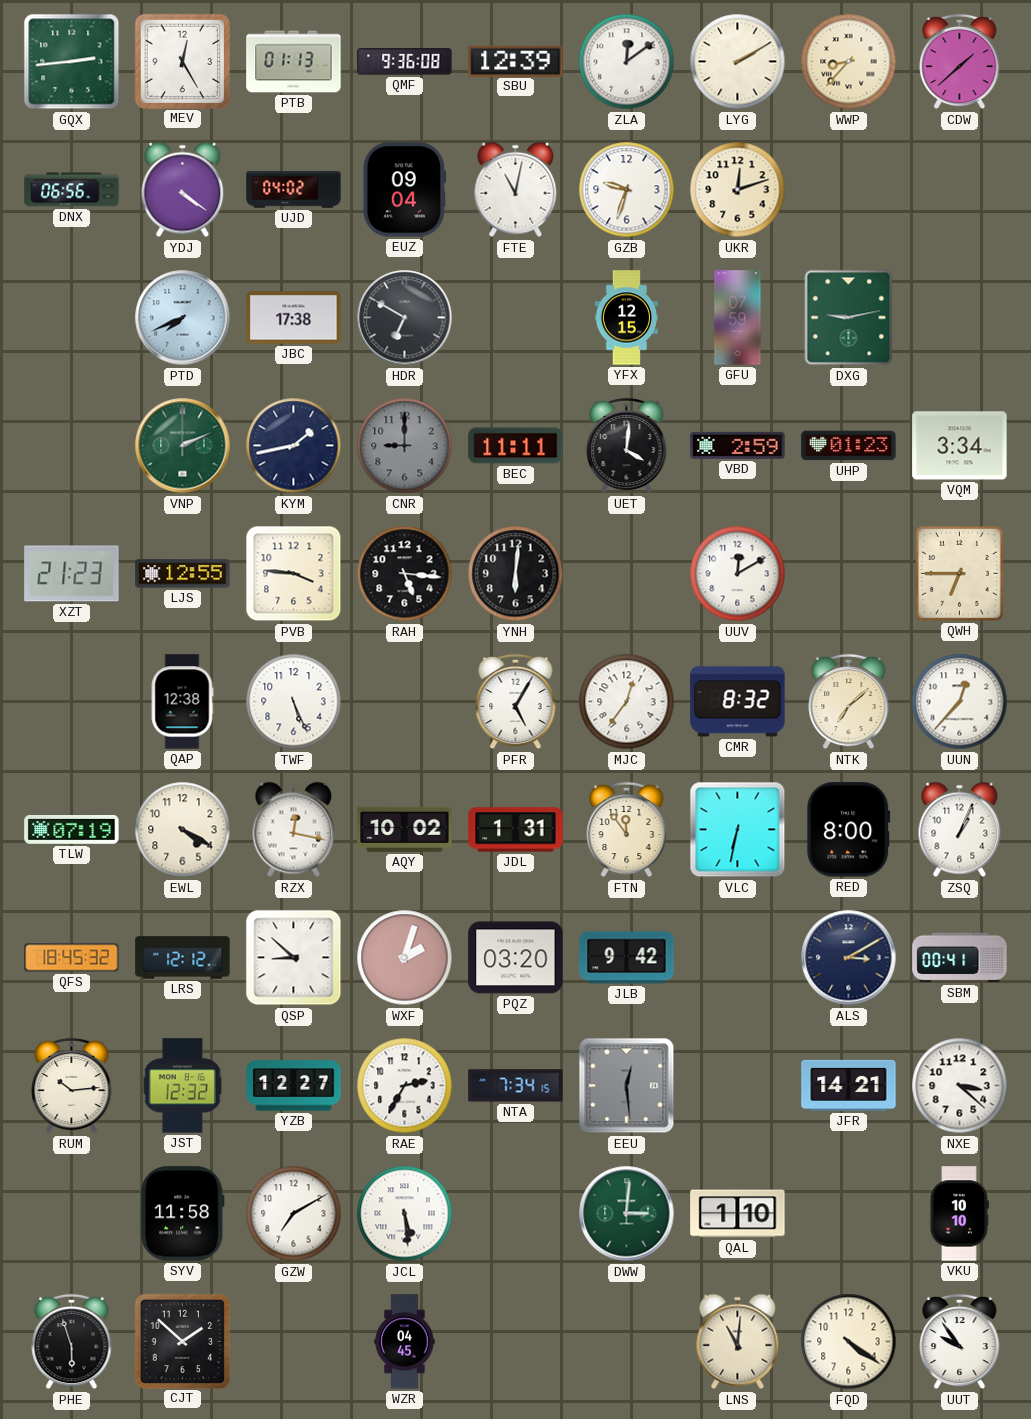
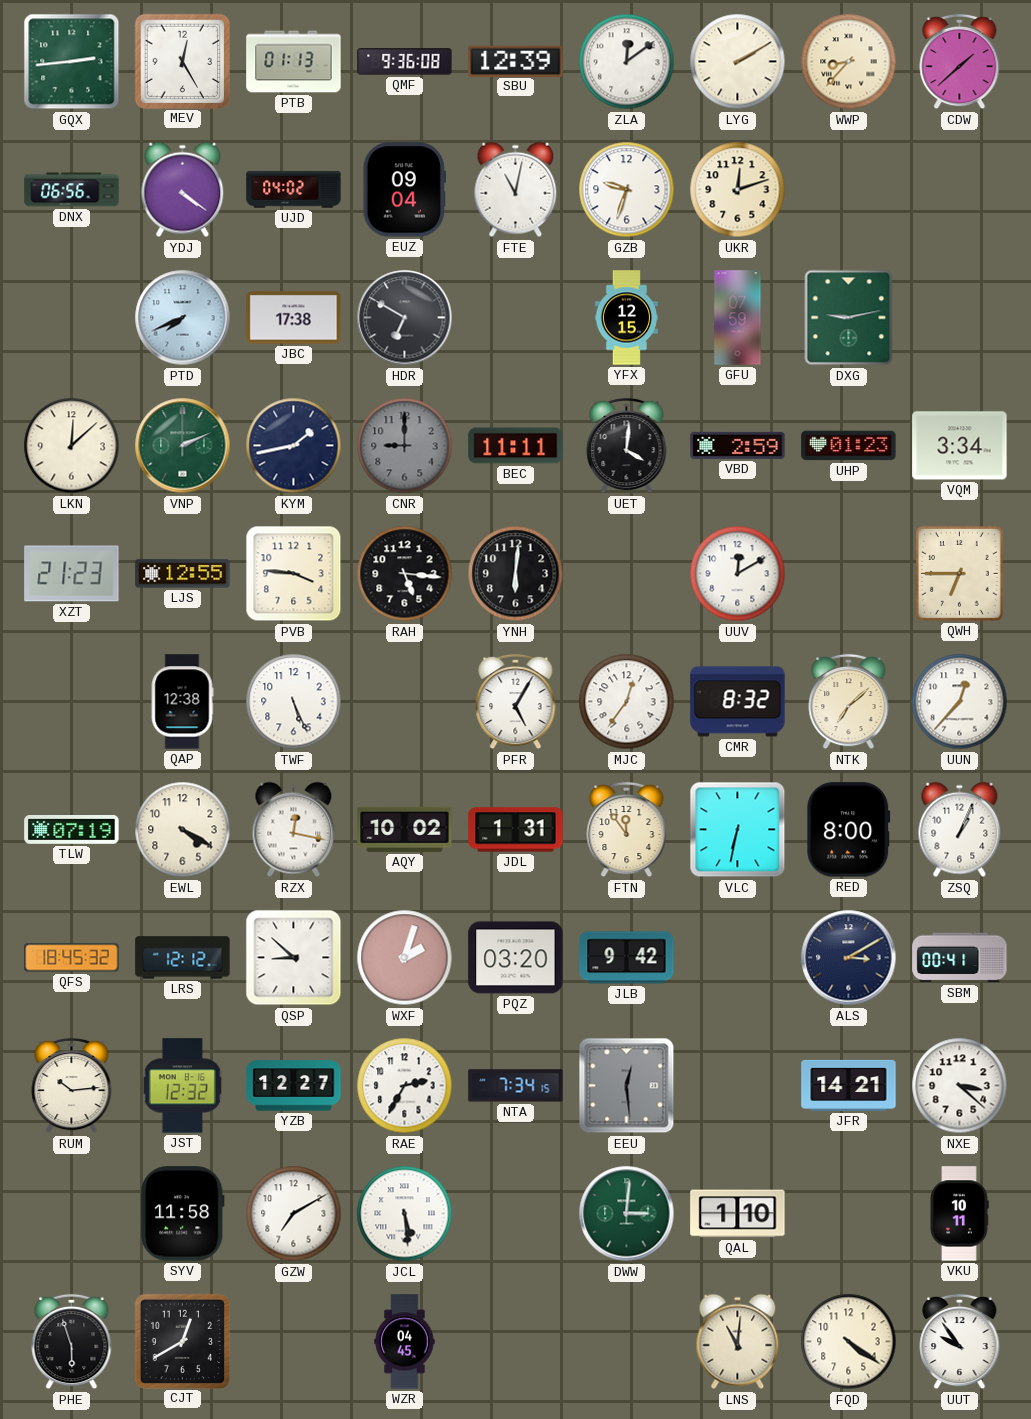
LKN: none -> 12:08 (72, 446)
VKU: 10:10 -> 10:11 (959, 1214)
CJT: 1:52 -> 12:40 (182, 1341)
